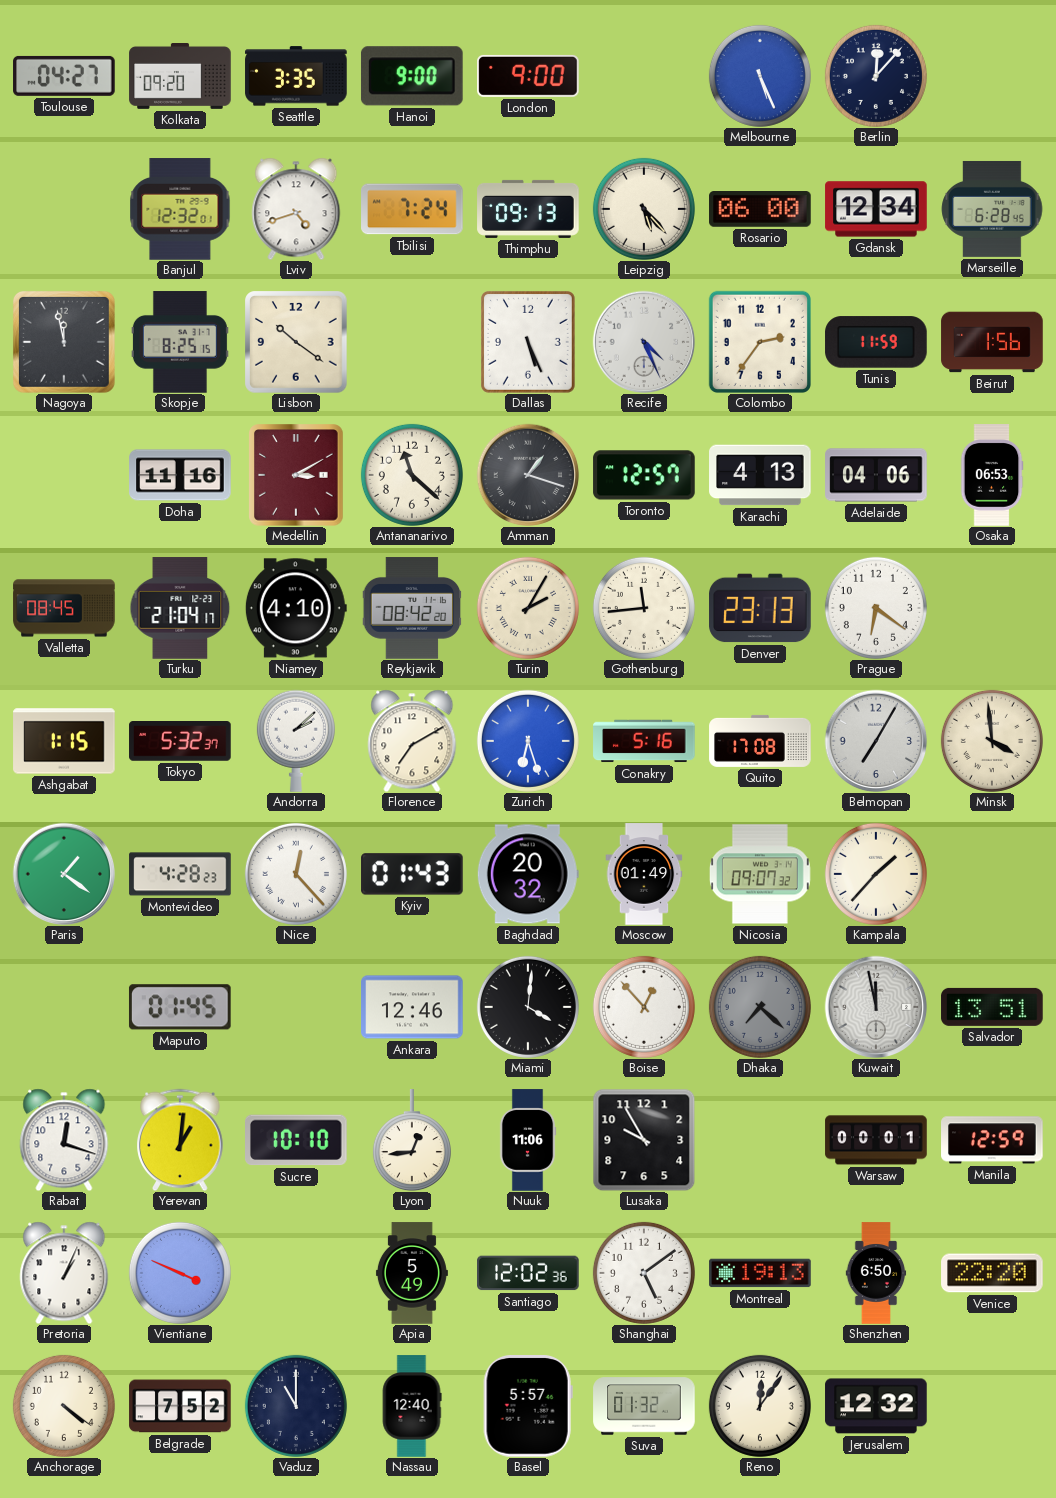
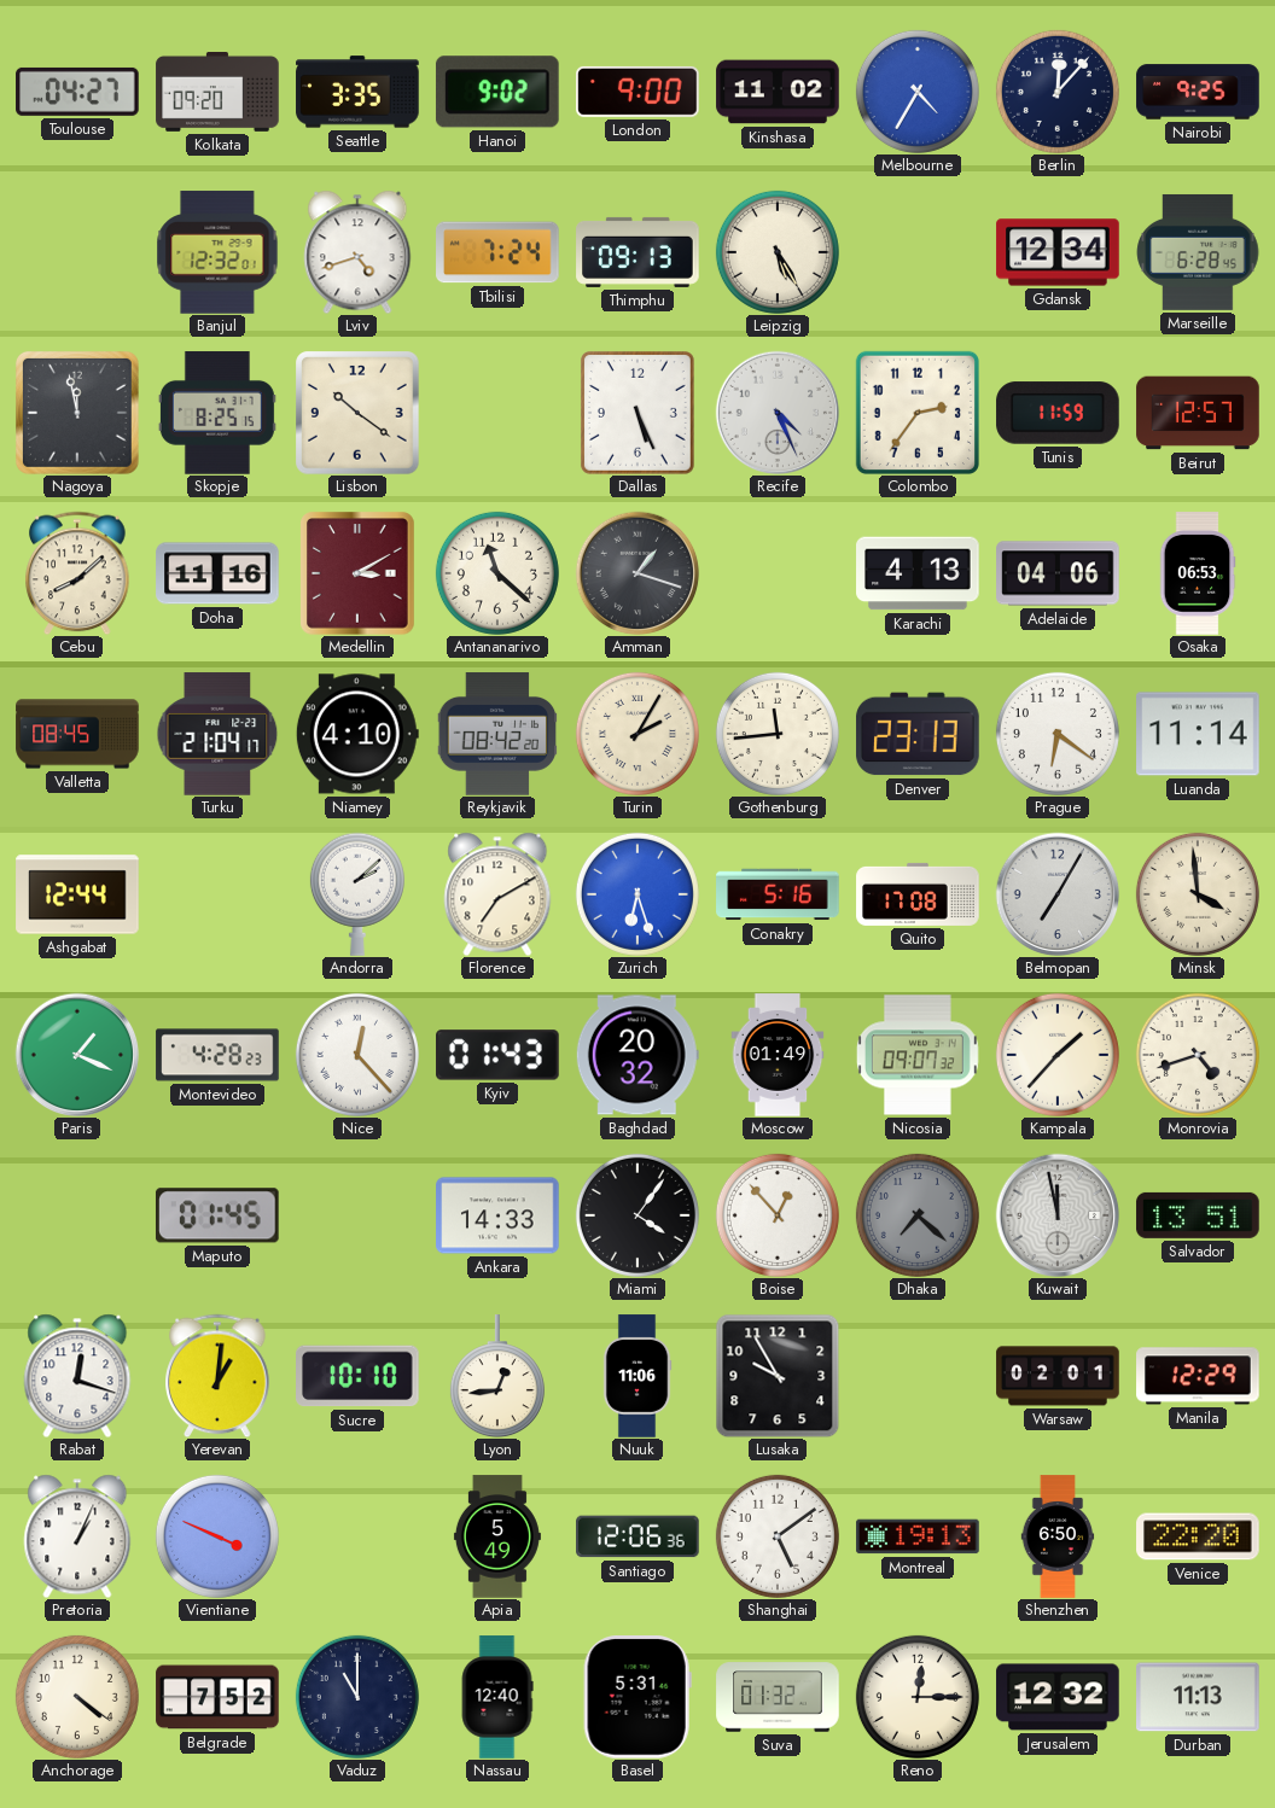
Hanoi: 9:00 -> 9:02 (497, 92)
Kinshasa: none -> 11:02 (778, 92)
Melbourne: 5:26 -> 4:35 (918, 92)
Nairobi: none -> 9:25 (1198, 92)
Leipzig: 5:23 -> 5:25 (778, 252)
Rosario: 06:00 -> none (760, 210)
Beirut: 1:56 -> 12:57 (1198, 413)
Cebu: none -> 8:08 (77, 573)
Toronto: 12:57 -> none (644, 475)
Luanda: none -> 11:14 (1198, 734)
Ashgabat: 1:15 -> 12:44 (77, 894)
Tokyo: 5:32 -> none (180, 742)
Paris: 1:21 -> 1:19 (77, 1055)
Monrovia: none -> 4:42 (1198, 1055)
Ankara: 12:46 -> 14:33 (497, 1215)
Miami: 4:01 -> 4:06 (637, 1215)
Warsaw: 00:01 -> 02:01 (1058, 1376)
Manila: 12:59 -> 12:29 (1198, 1376)
Santiago: 12:02 -> 12:06 (637, 1536)
Basel: 5:57 -> 5:31 (637, 1698)
Reno: 12:06 -> 12:15 (918, 1697)
Durban: none -> 11:13 (1198, 1697)
